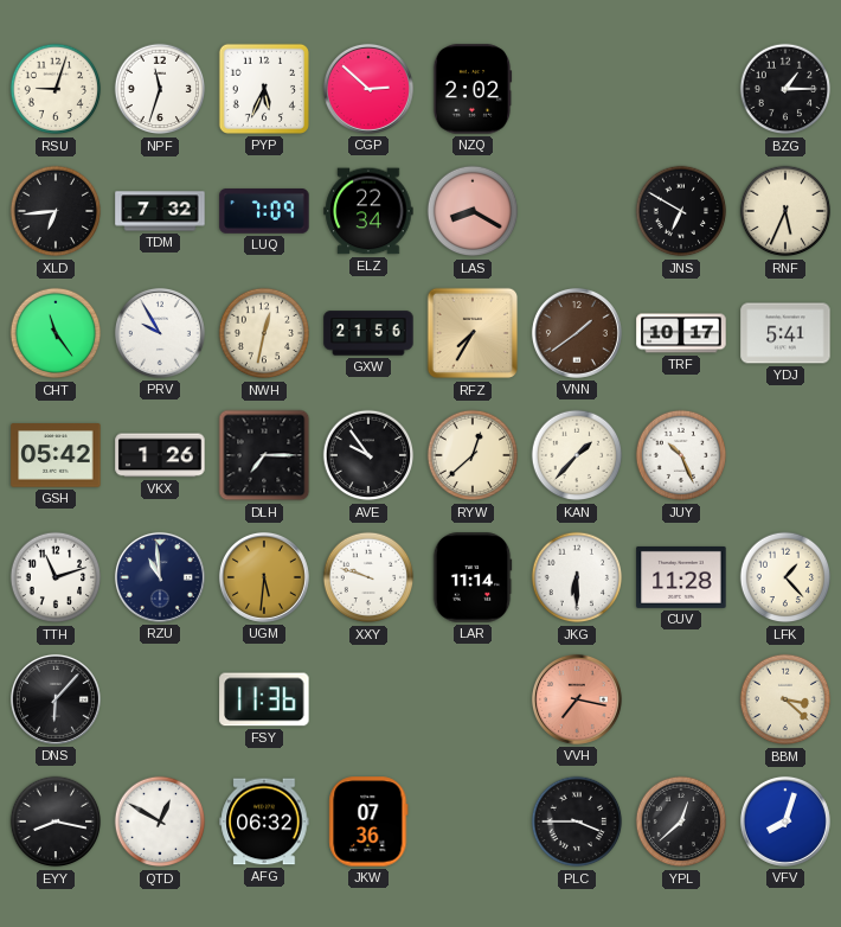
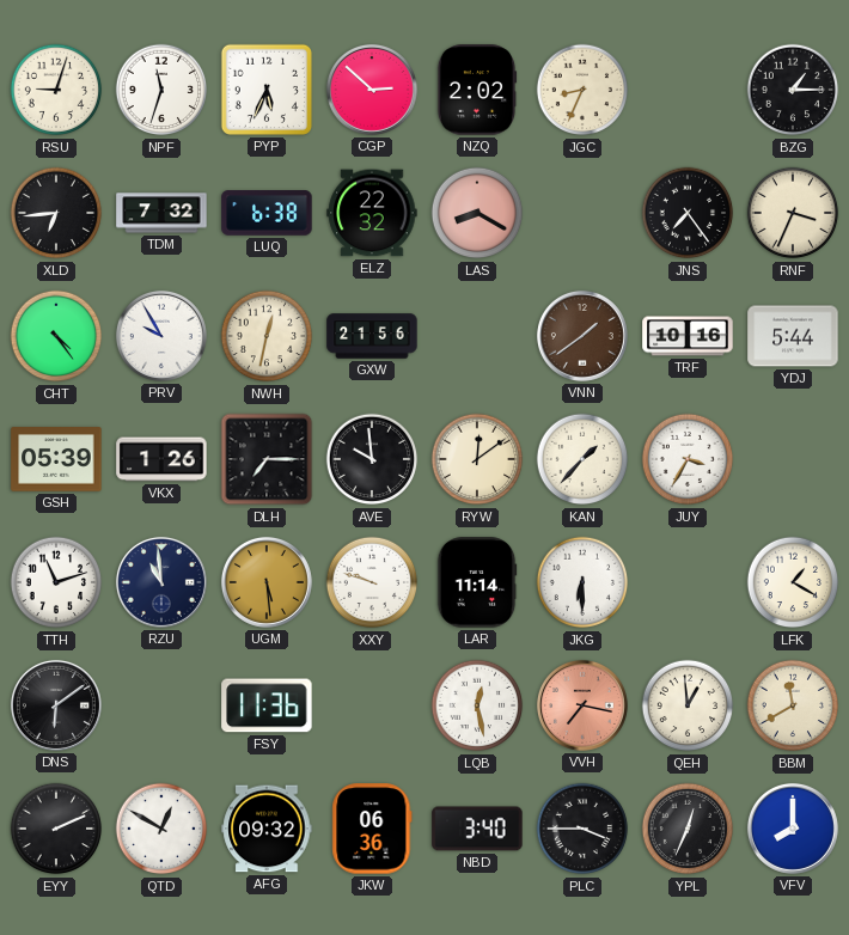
JGC: none -> 8:34 (582, 90)
LUQ: 7:09 -> 6:38 (267, 213)
ELZ: 22:34 -> 22:32 (372, 213)
JNS: 6:50 -> 7:24 (688, 213)
RNF: 5:34 -> 3:34 (793, 213)
CHT: 11:24 -> 4:24 (56, 336)
RFZ: 7:35 -> none (473, 333)
TRF: 10:17 -> 10:16 (688, 336)
YDJ: 5:41 -> 5:44 (793, 336)
GSH: 05:42 -> 05:39 (56, 459)
AVE: 9:54 -> 9:59 (372, 459)
RYW: 12:38 -> 12:09 (477, 459)
JUY: 10:26 -> 3:35 (688, 459)
UGM: 5:31 -> 5:29 (267, 582)
CUV: 11:28 -> none (681, 577)
LFK: 1:23 -> 1:20 (793, 582)
DNS: 6:07 -> 6:09 (56, 705)
LQB: none -> 12:28 (477, 705)
QEH: none -> 12:59 (688, 705)
BBM: 3:22 -> 11:40 (793, 705)
EYY: 8:17 -> 2:11 (56, 829)
AFG: 06:32 -> 09:32 (267, 829)
JKW: 07:36 -> 06:36 (372, 829)
NBD: none -> 3:40 (477, 829)
YPL: 12:38 -> 12:34 (688, 829)
VFV: 8:03 -> 8:00 (793, 829)
